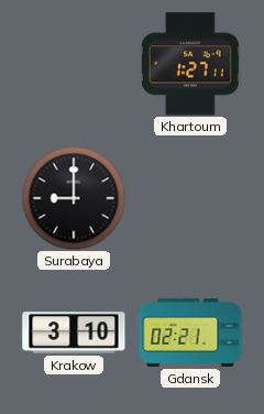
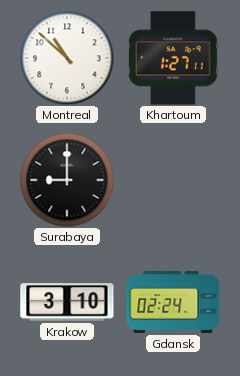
Montreal: none -> 10:52 (67, 58)
Gdansk: 02:21 -> 02:24 (173, 302)
